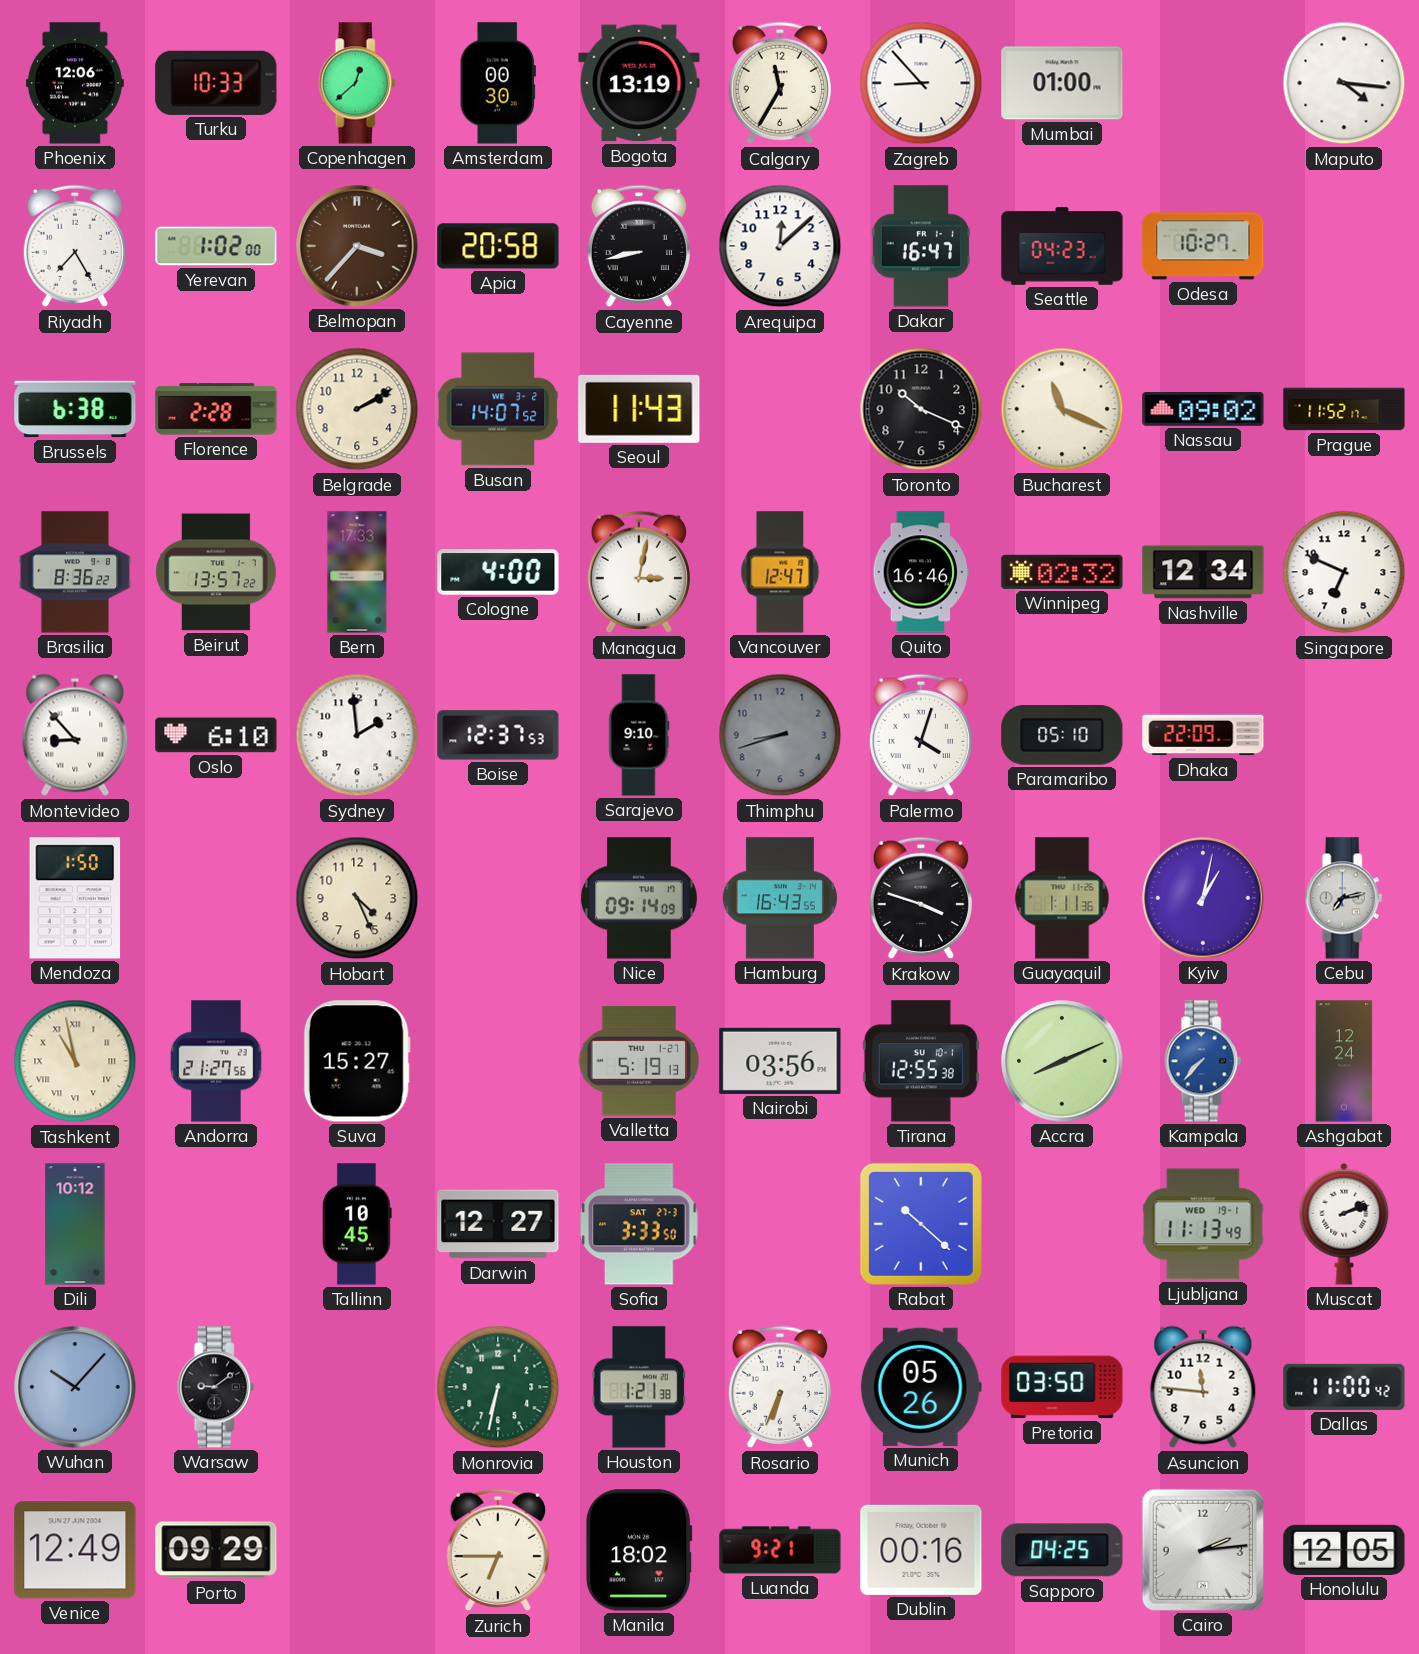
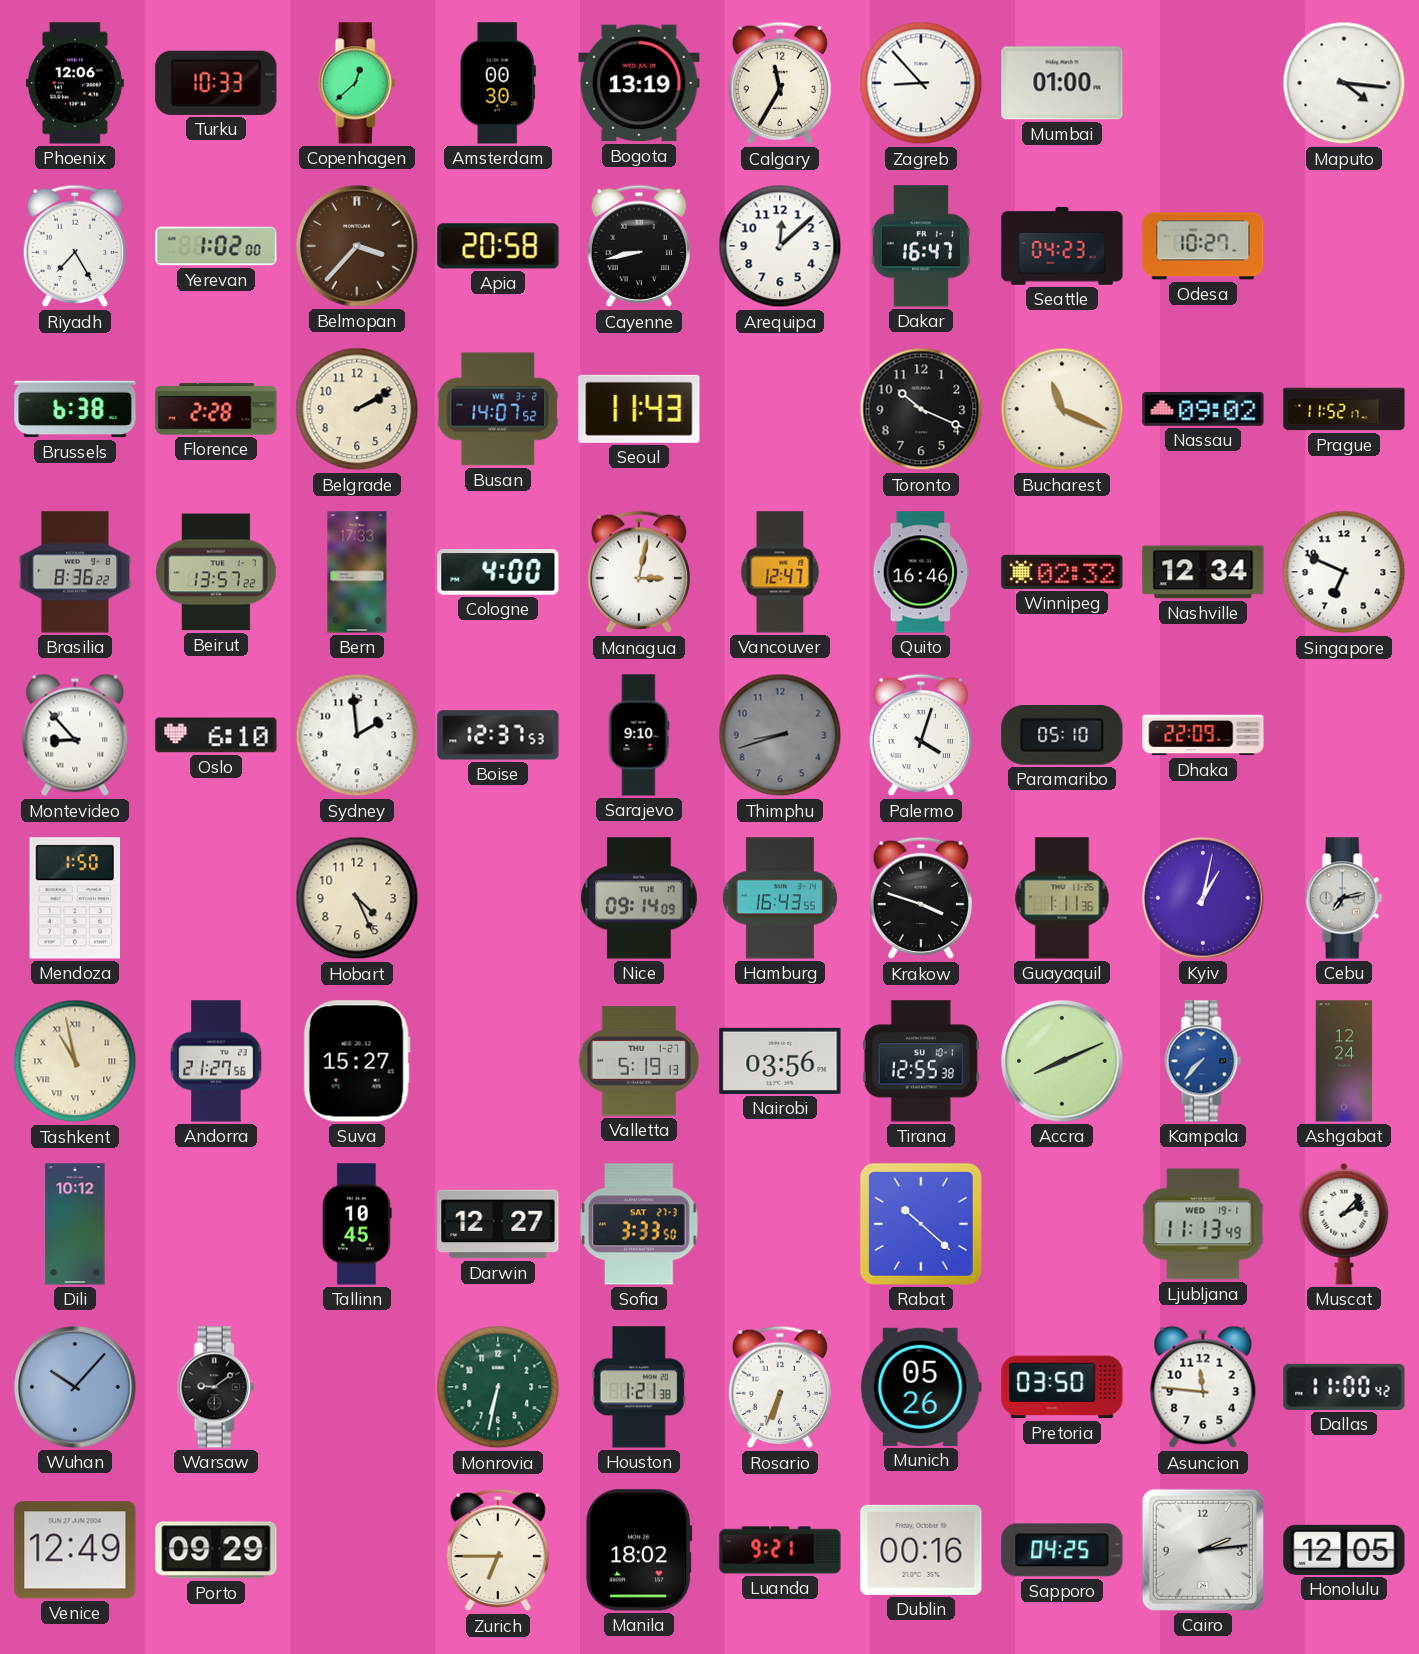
Muscat: 2:12 -> 2:07 (1344, 1224)
